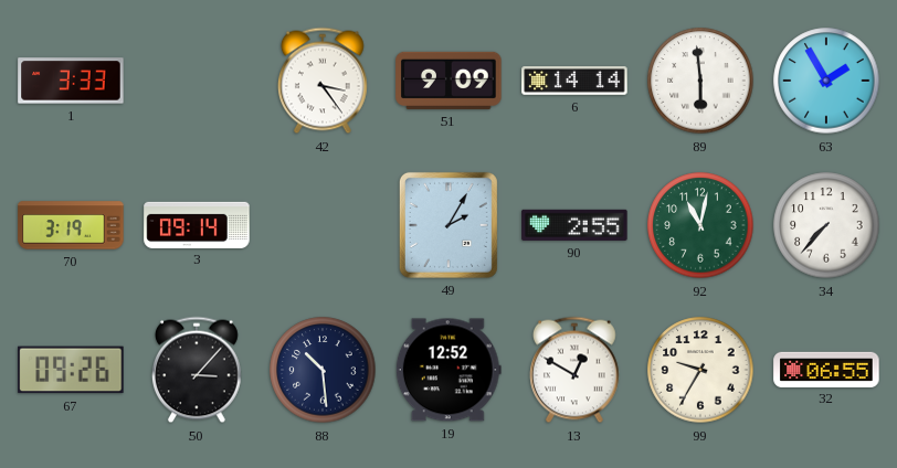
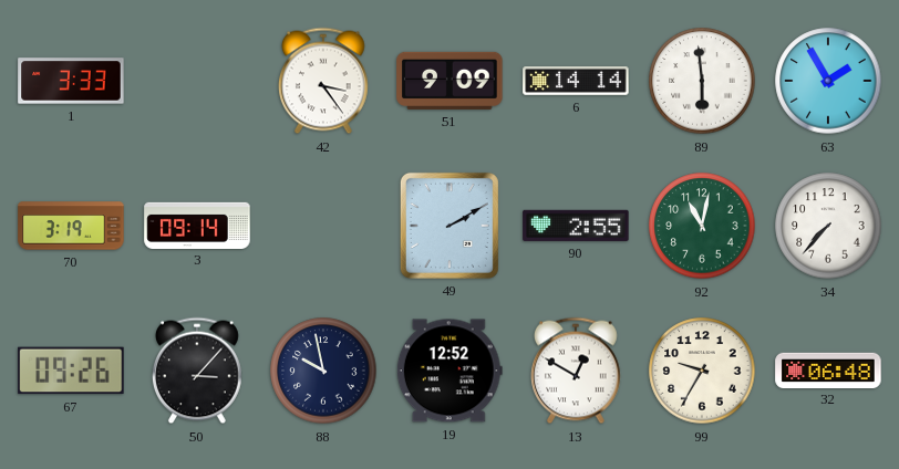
49: 2:05 -> 2:10 (449, 226)
88: 10:29 -> 9:58 (323, 371)
32: 06:55 -> 06:48 (828, 369)
